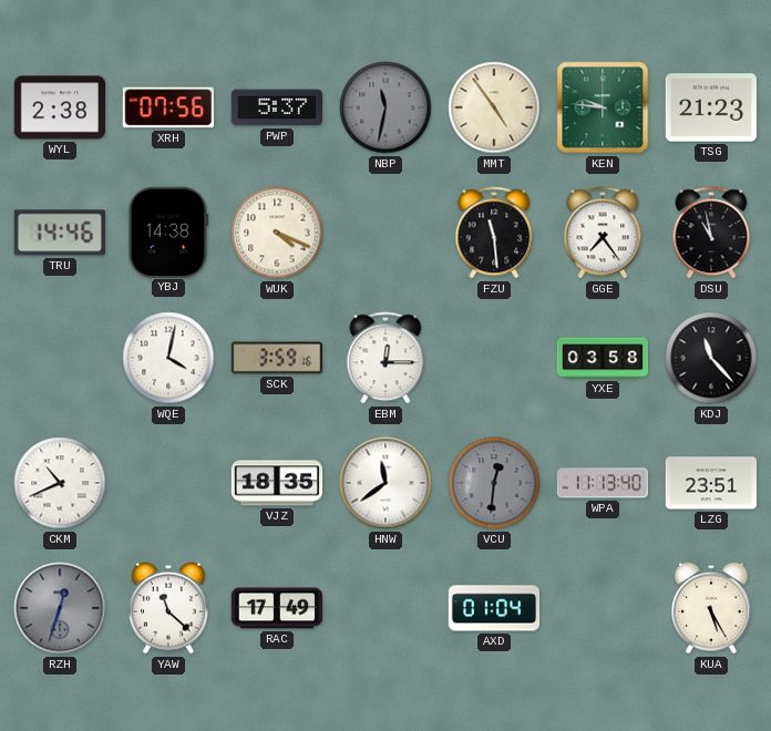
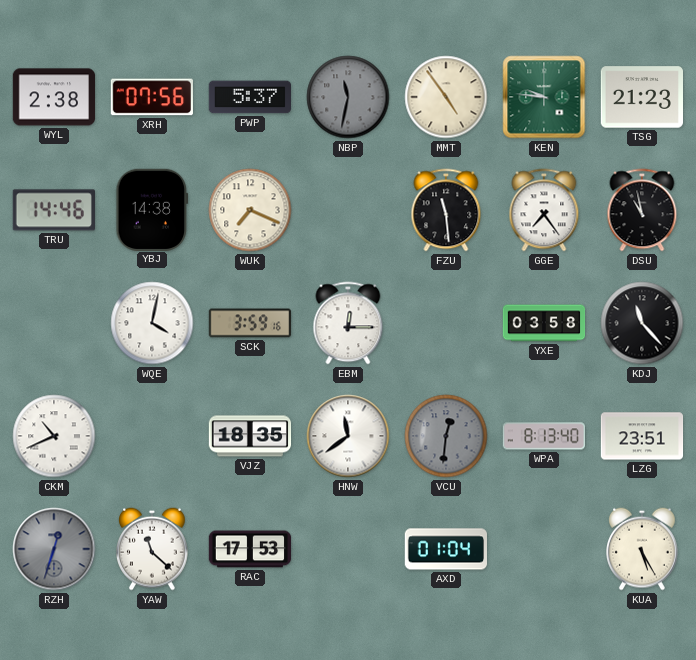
WUK: 4:19 -> 7:19 (250, 210)
WPA: 11:13 -> 8:13 (543, 436)
RAC: 17:49 -> 17:53 (250, 549)
